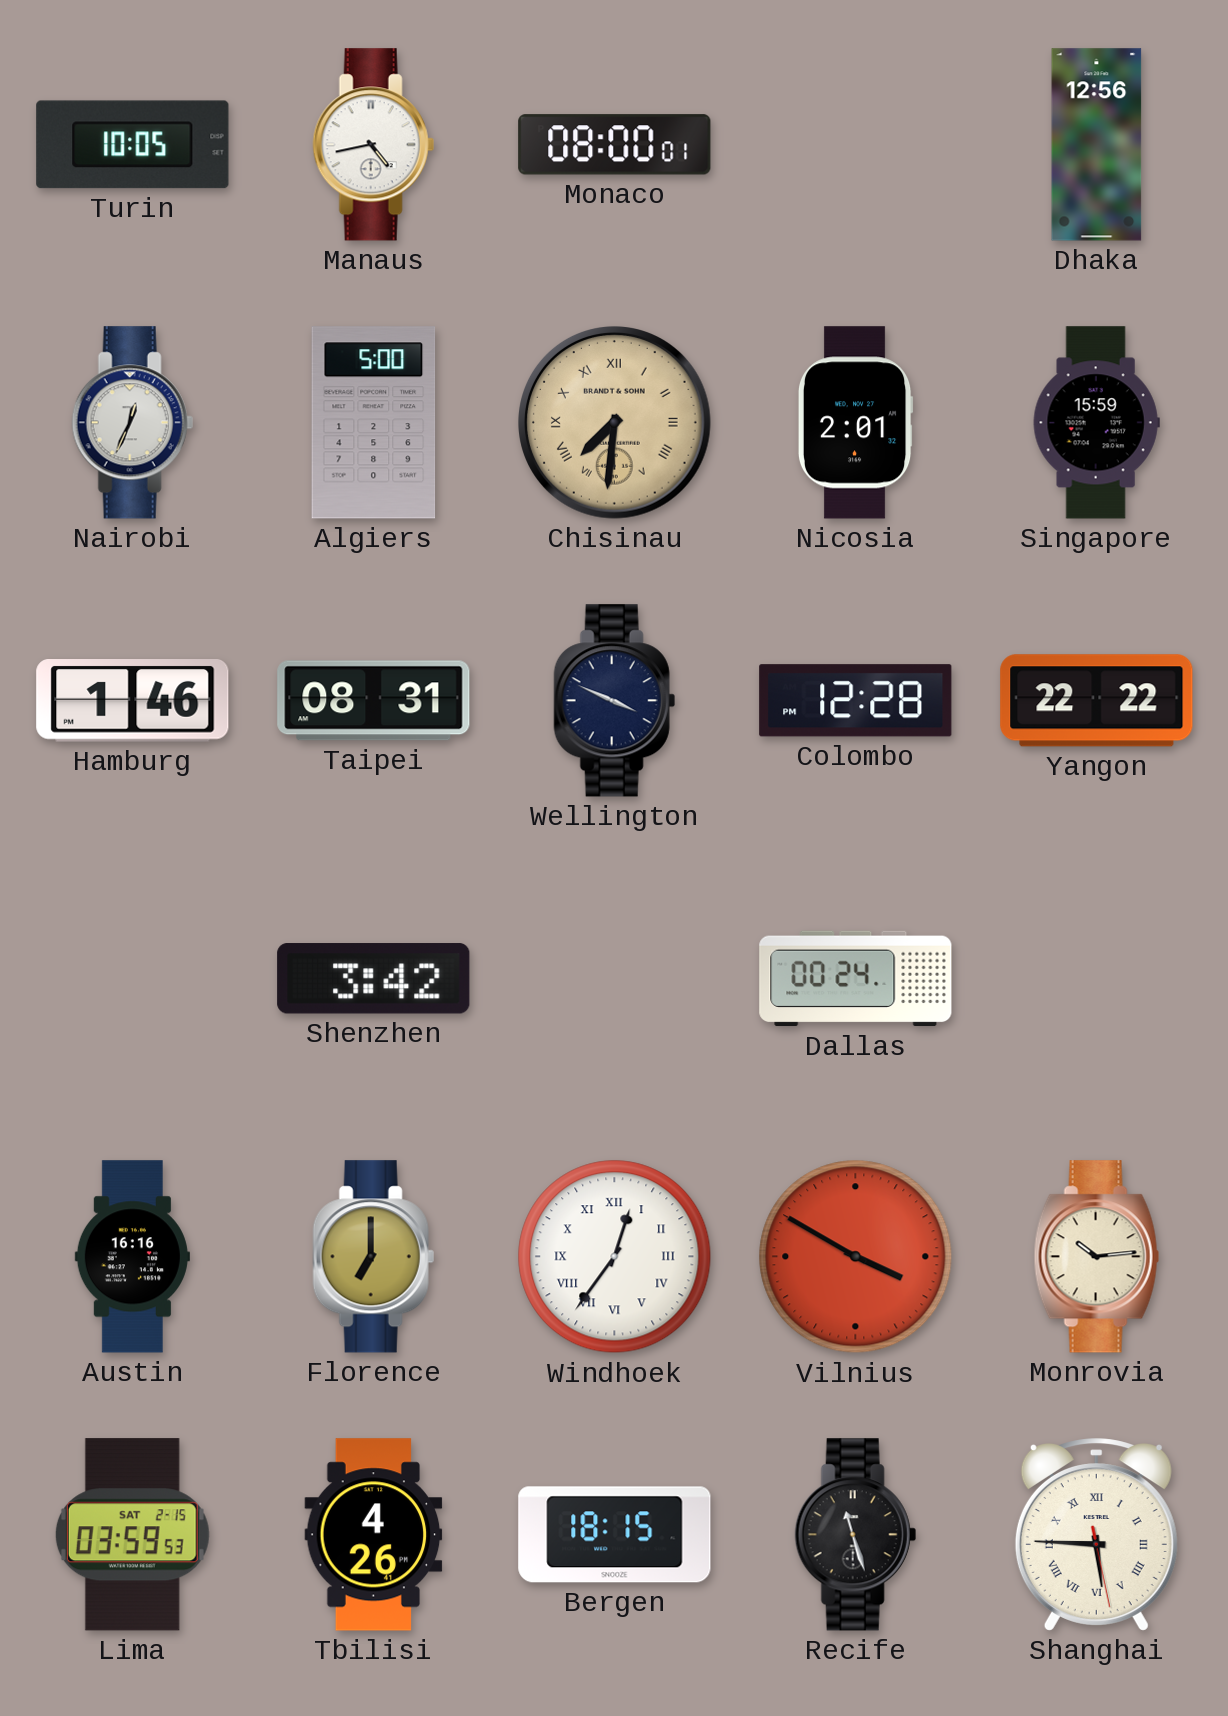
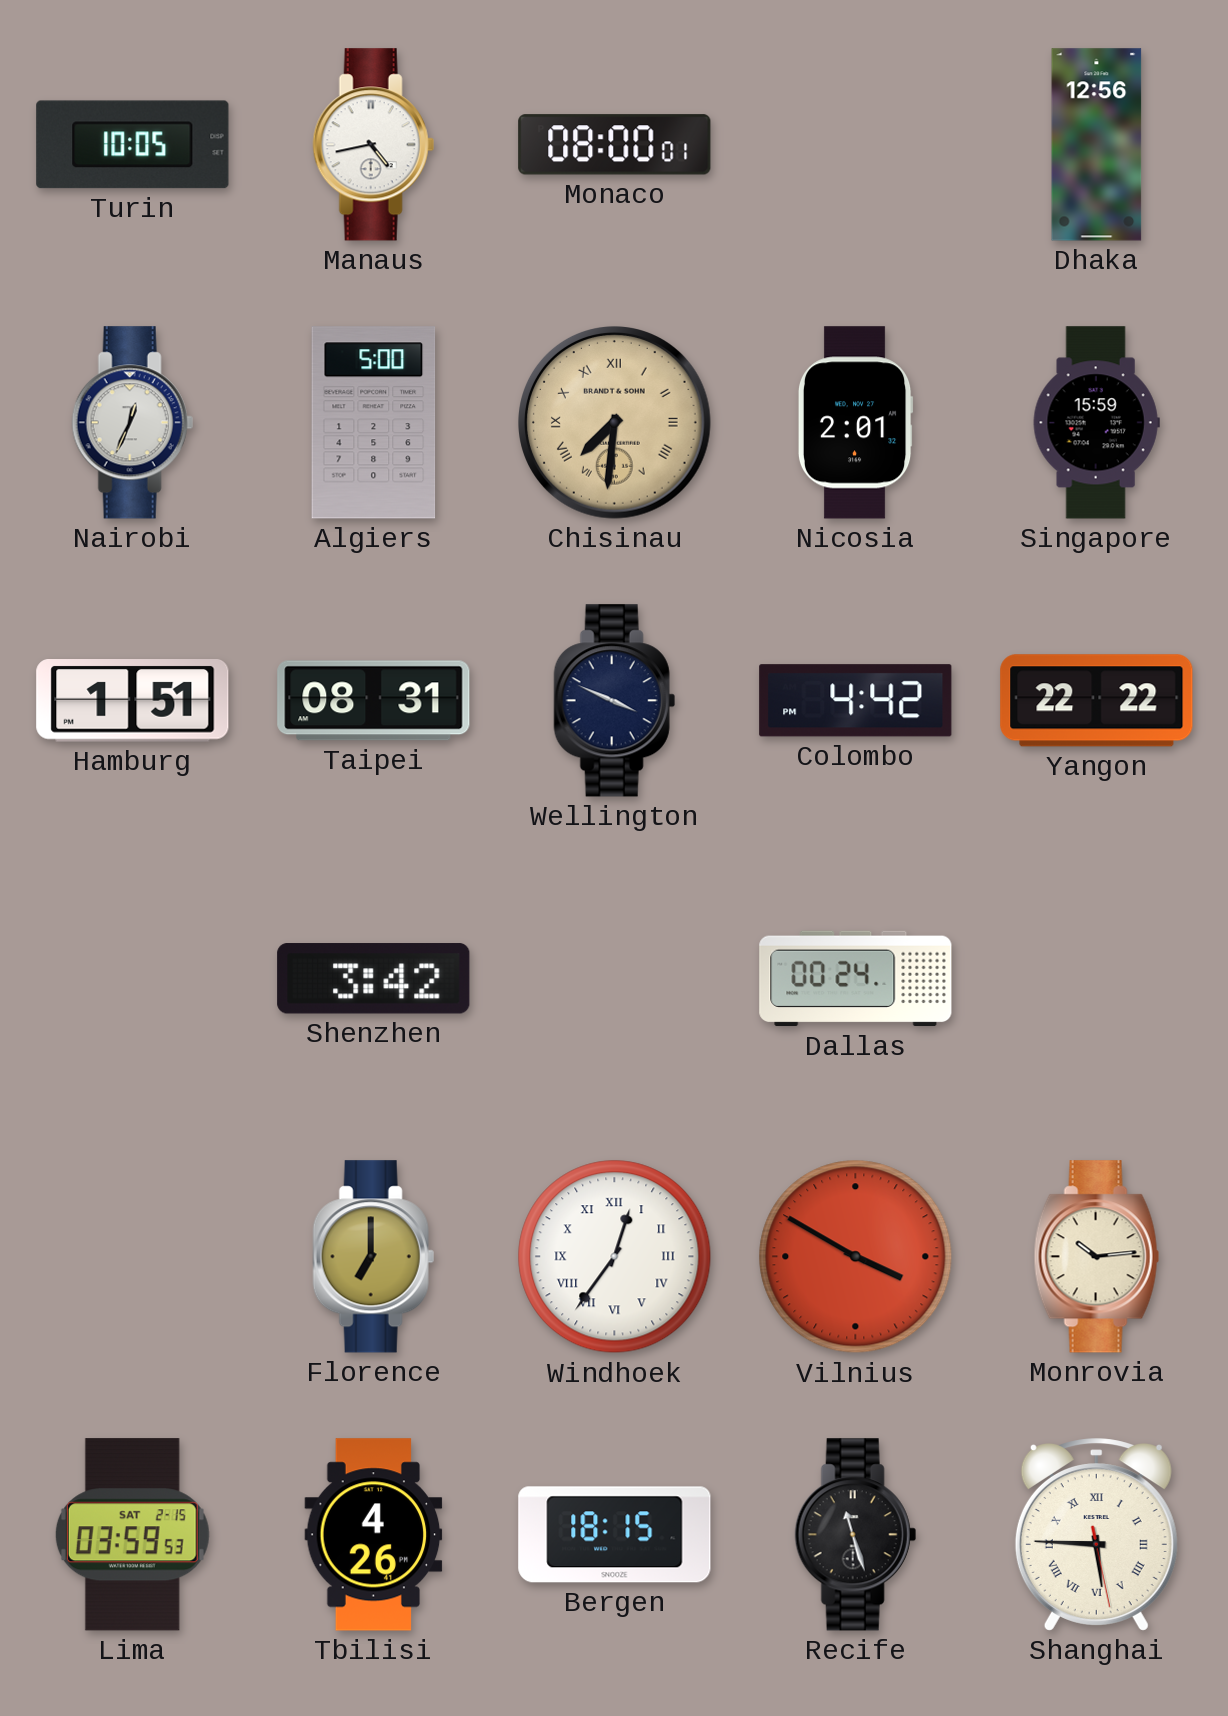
Hamburg: 1:46 -> 1:51 (133, 701)
Colombo: 12:28 -> 4:42 (856, 701)
Austin: 16:16 -> none (132, 1257)
